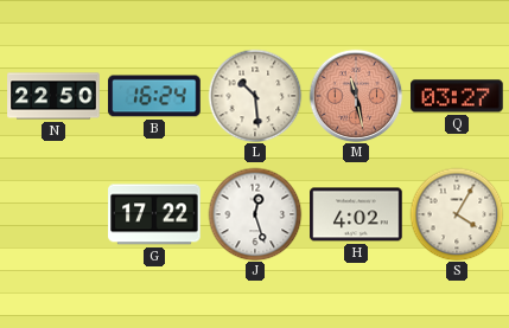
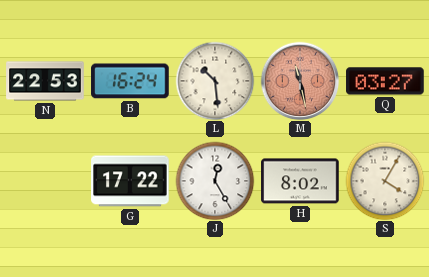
N: 22:50 -> 22:53 (45, 81)
J: 12:27 -> 12:25 (215, 181)
H: 4:02 -> 8:02 (300, 181)
